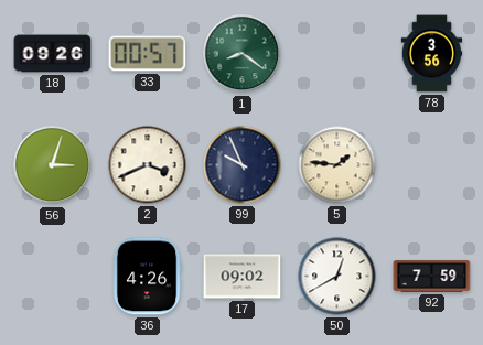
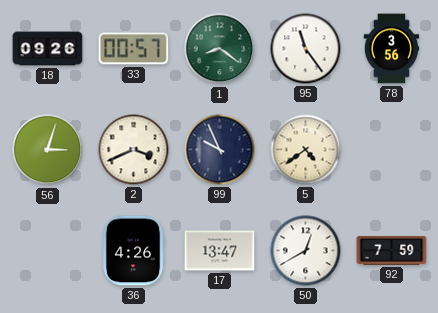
95: none -> 11:24 (306, 49)
5: 1:46 -> 4:39 (306, 150)
17: 09:02 -> 13:47 (220, 251)
